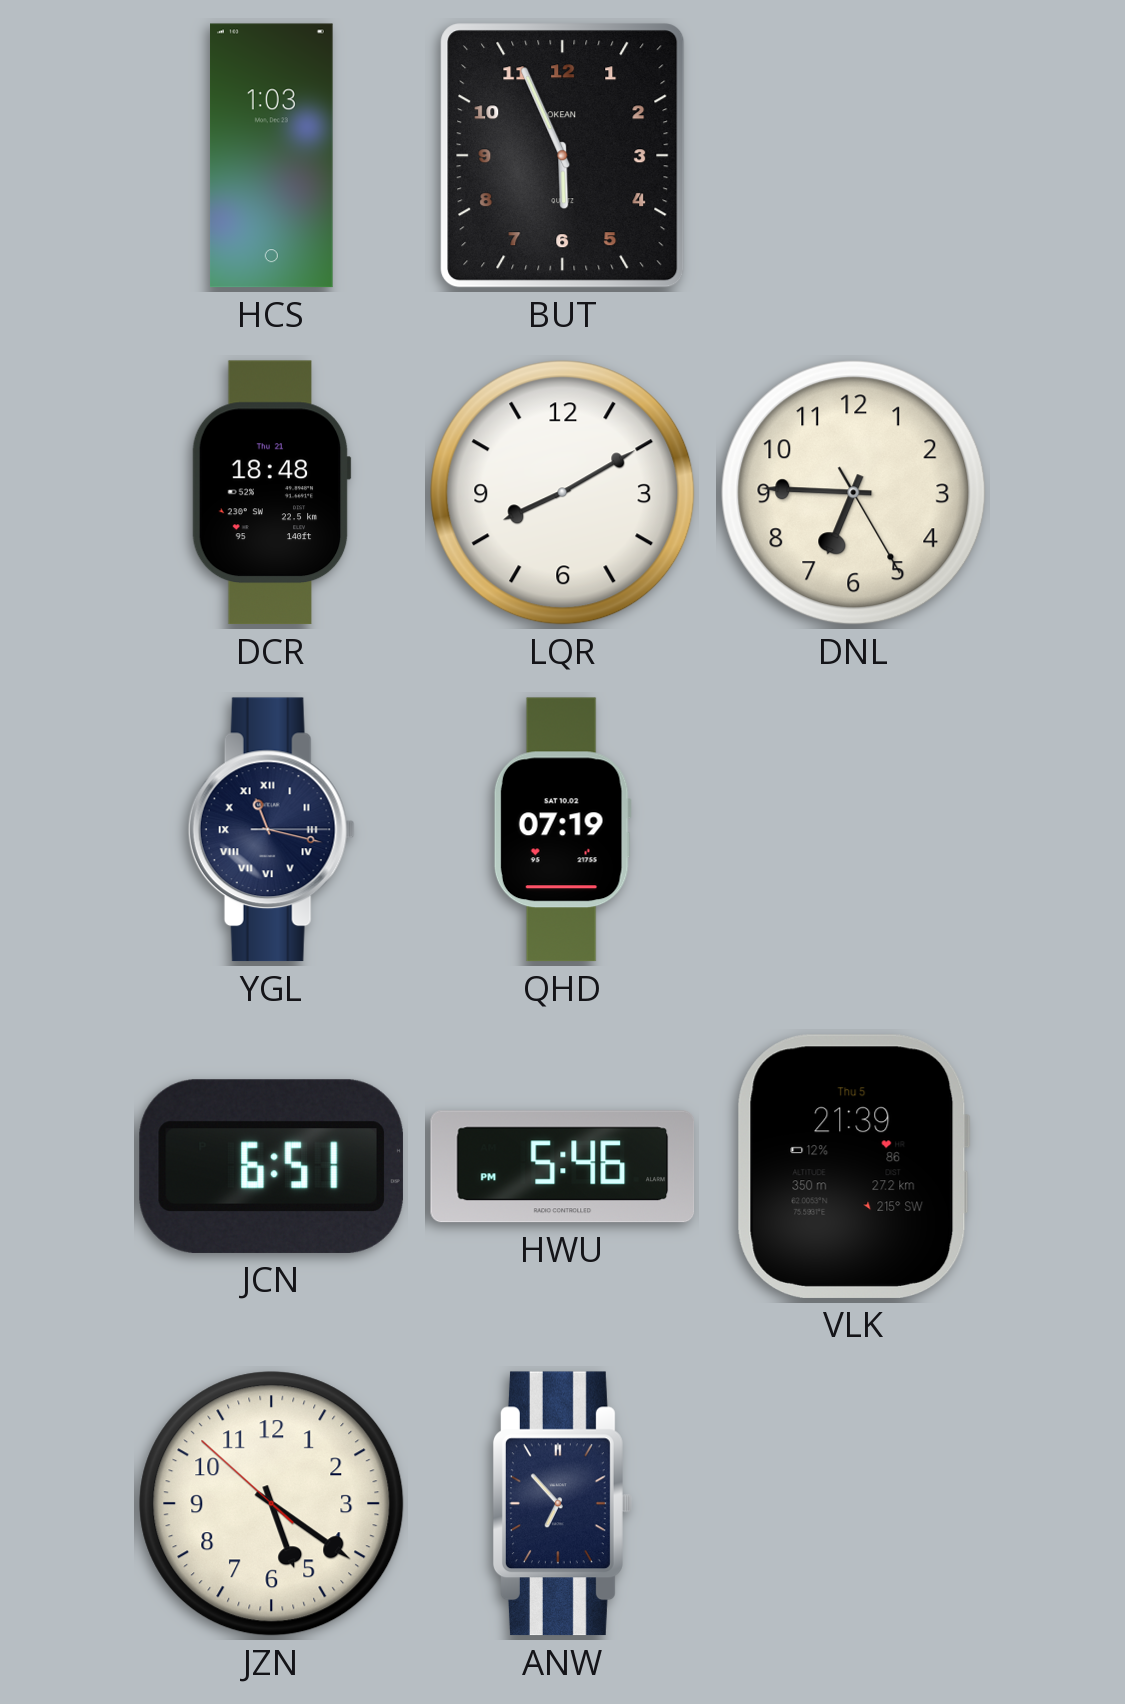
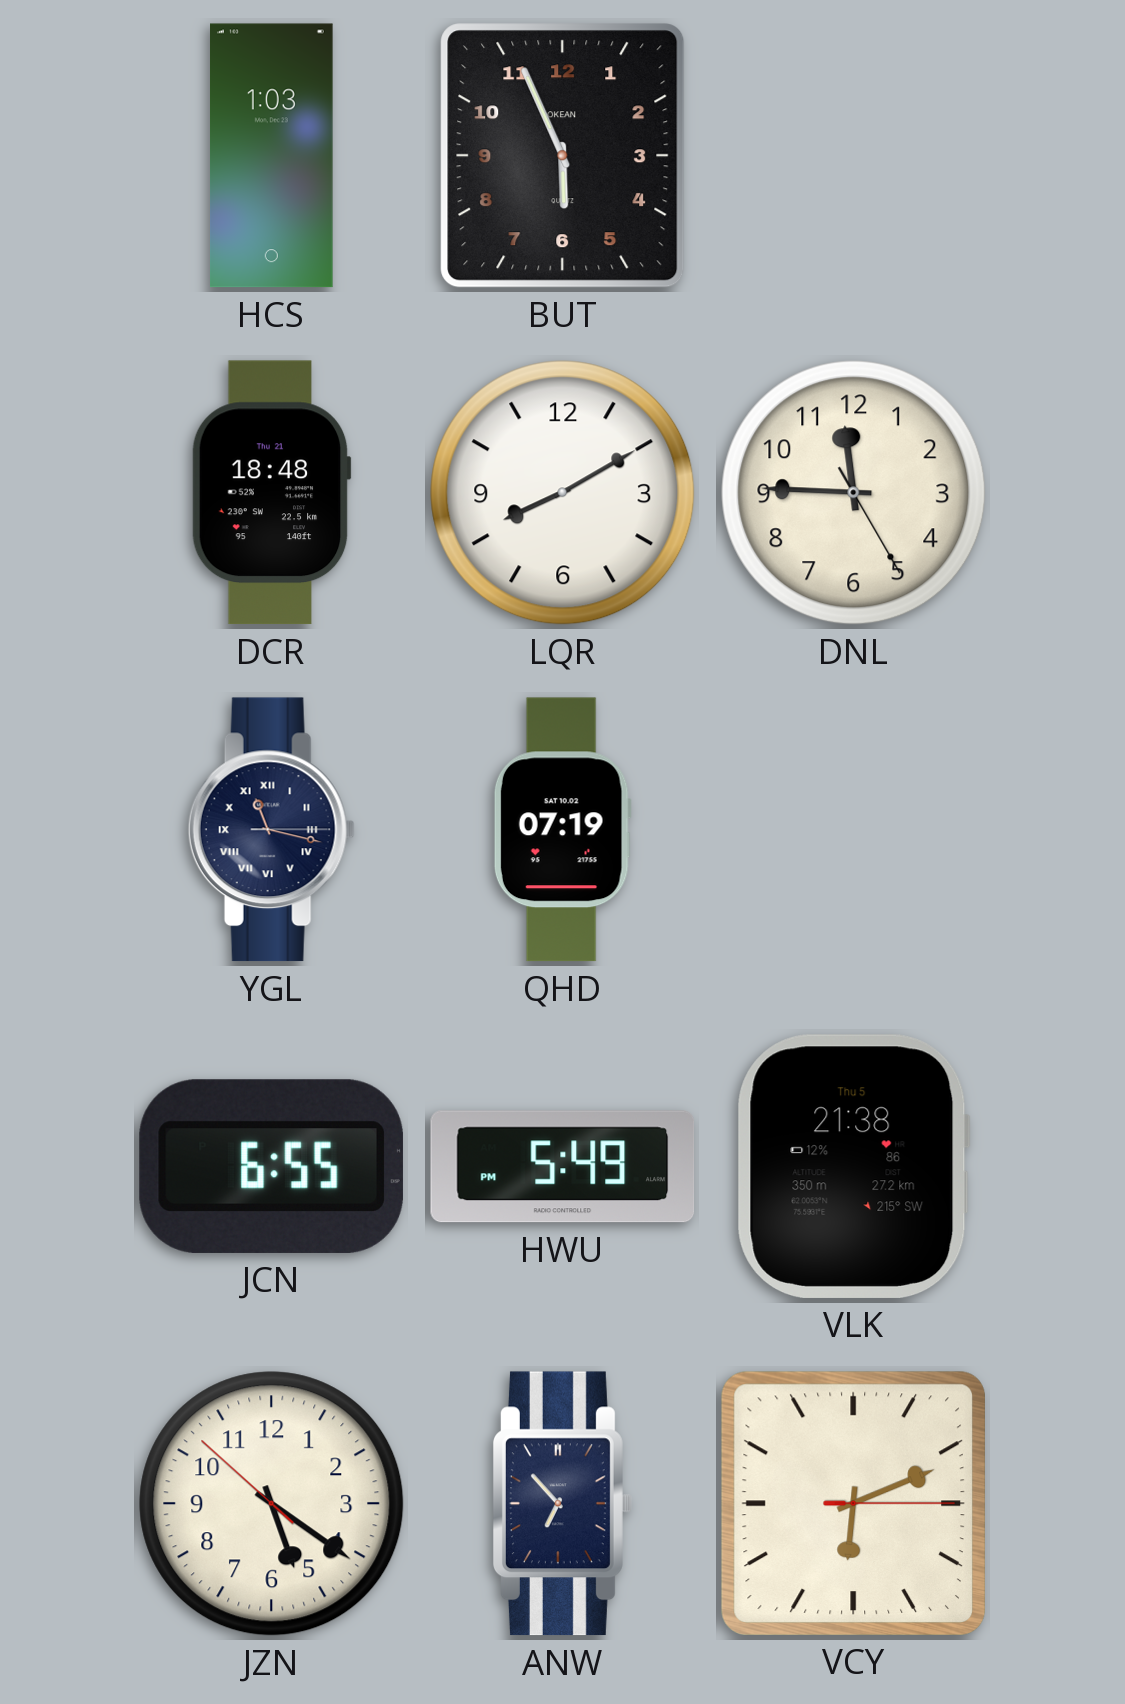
DNL: 6:45 -> 11:45 (854, 493)
JCN: 6:51 -> 6:55 (271, 1166)
HWU: 5:46 -> 5:49 (563, 1167)
VLK: 21:39 -> 21:38 (853, 1166)
VCY: none -> 6:11 (853, 1503)
